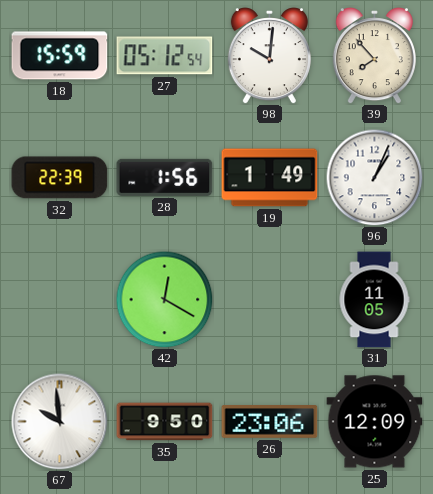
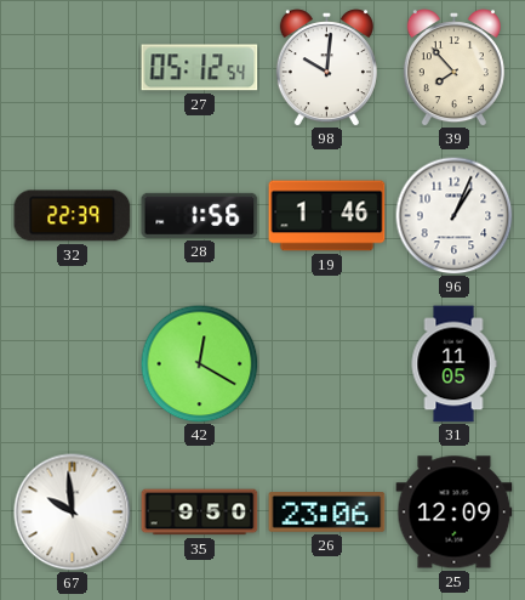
18: 15:59 -> none (60, 56)
19: 1:49 -> 1:46 (327, 216)
